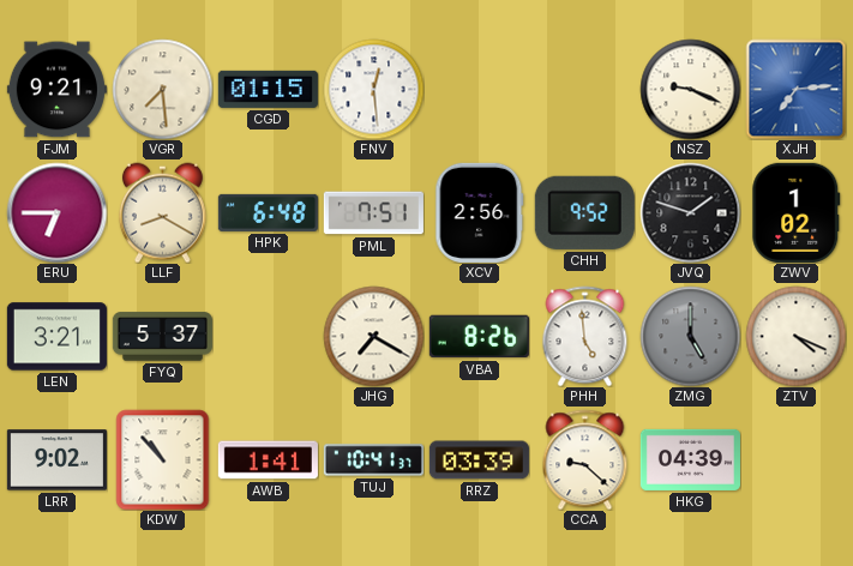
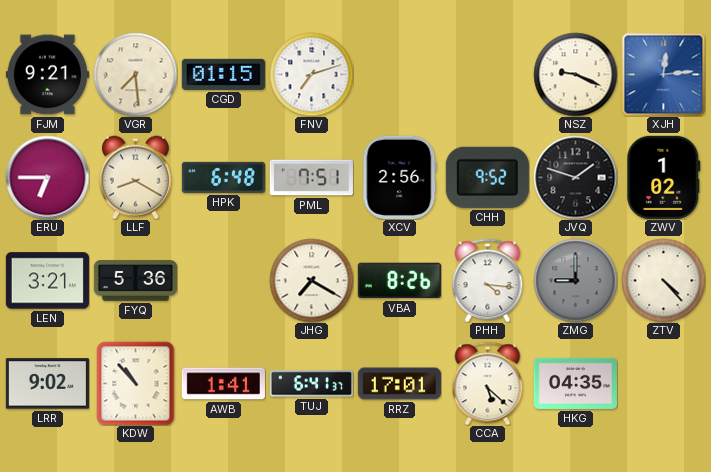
FNV: 12:29 -> 7:12 (311, 74)
XJH: 7:14 -> 12:14 (663, 74)
FYQ: 5:37 -> 5:36 (135, 281)
PHH: 4:59 -> 4:16 (488, 280)
ZMG: 5:00 -> 9:00 (575, 280)
ZTV: 4:19 -> 4:23 (663, 280)
TUJ: 10:41 -> 6:41 (311, 384)
RRZ: 03:39 -> 17:01 (399, 384)
CCA: 9:22 -> 5:22 (488, 383)
HKG: 04:39 -> 04:35 (575, 383)
